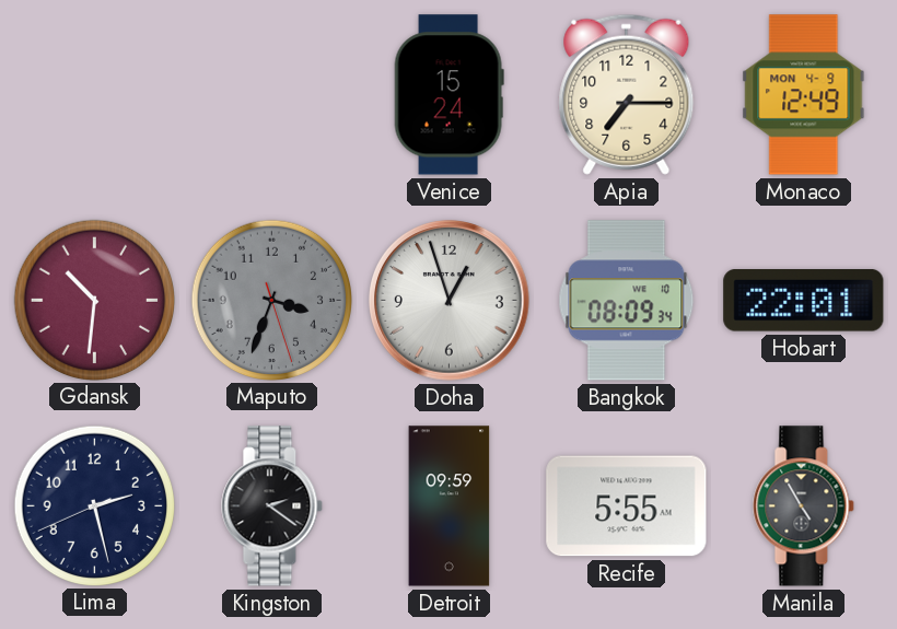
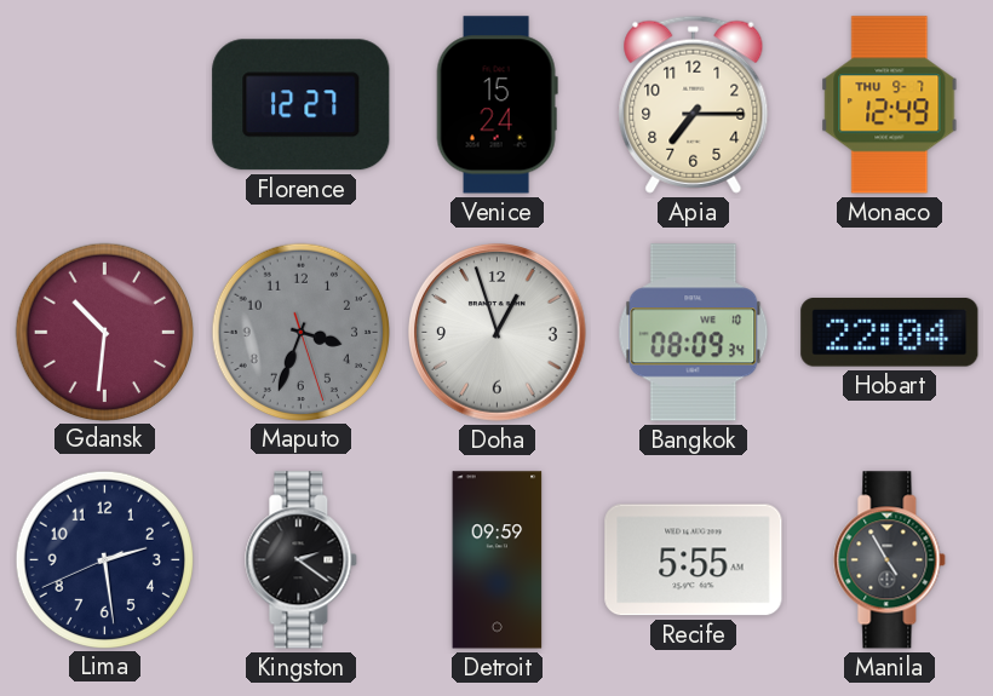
Florence: none -> 12:27 (302, 105)
Monaco date: MON 4-9 -> THU 9-7 (890, 105)
Hobart: 22:01 -> 22:04 (890, 333)
Lima: 2:27 -> 2:28 (104, 559)
